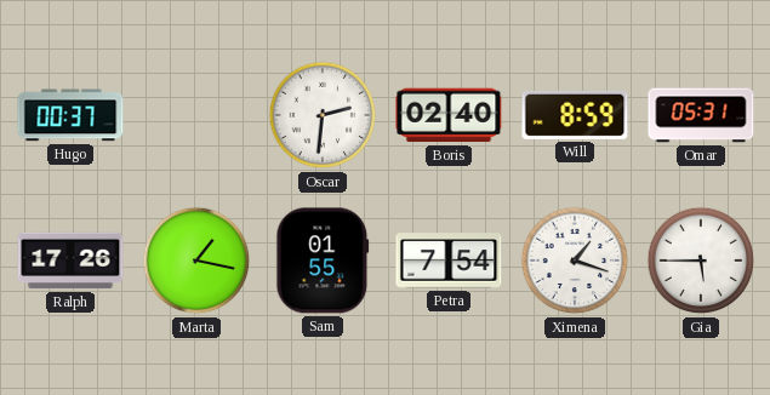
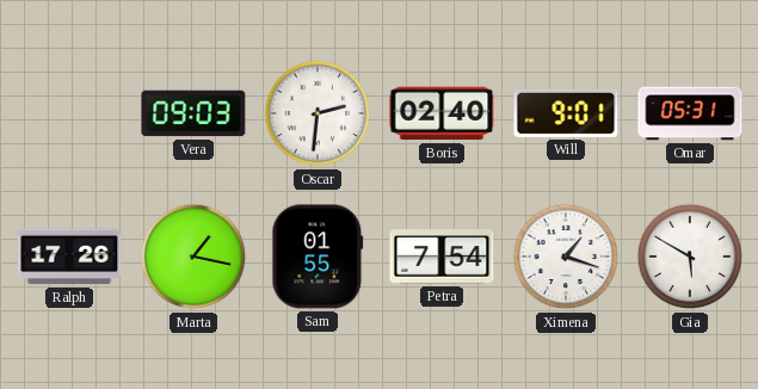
Hugo: 00:37 -> none (70, 115)
Vera: none -> 09:03 (193, 113)
Will: 8:59 -> 9:01 (566, 113)
Gia: 5:45 -> 5:50 (690, 257)
